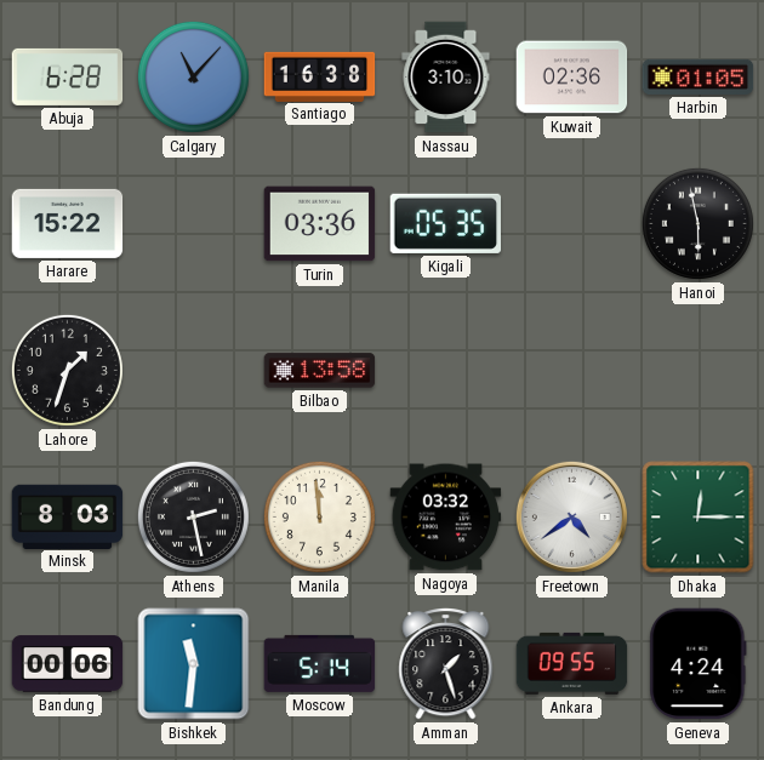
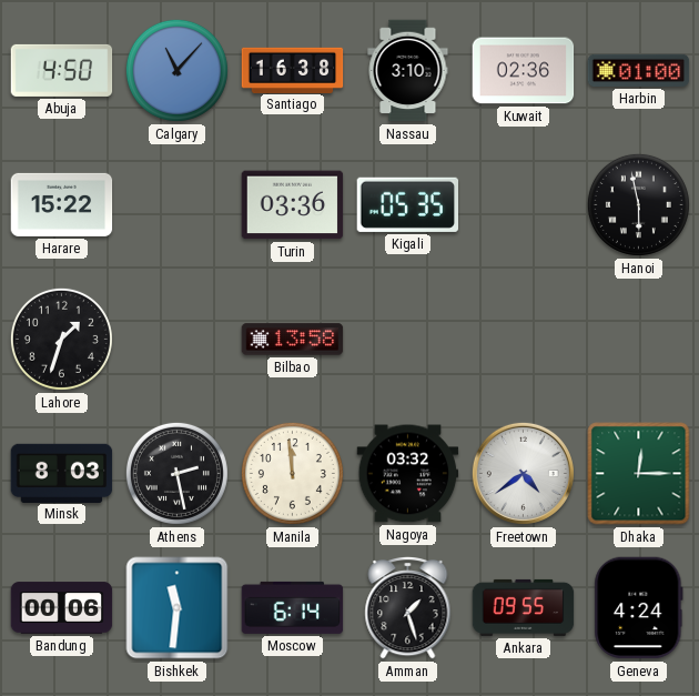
Abuja: 6:28 -> 4:50 (62, 70)
Harbin: 01:05 -> 01:00 (639, 70)
Moscow: 5:14 -> 6:14 (293, 607)
